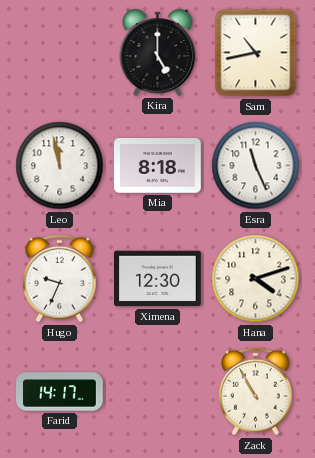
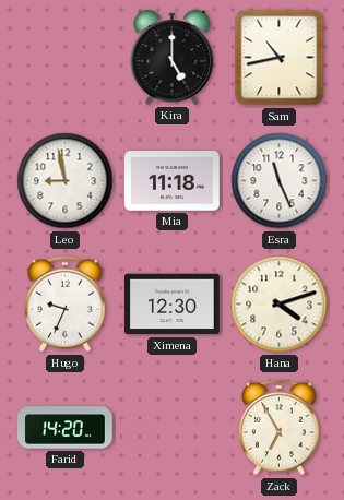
Leo: 11:58 -> 8:58 (66, 181)
Mia: 8:18 -> 11:18 (173, 181)
Farid: 14:17 -> 14:20 (66, 428)
Zack: 10:55 -> 6:55 (280, 428)
